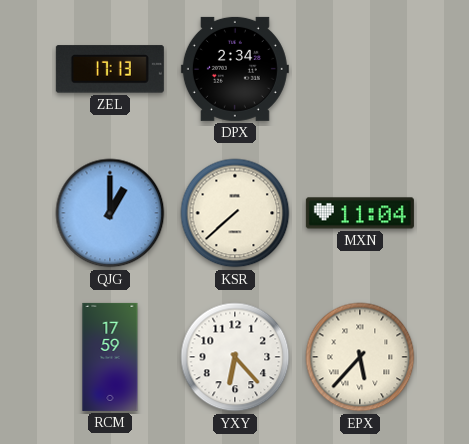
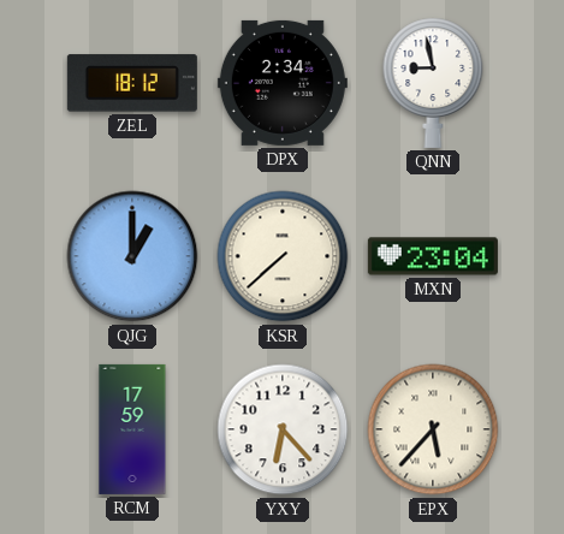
ZEL: 17:13 -> 18:12 (132, 83)
QNN: none -> 8:58 (433, 83)
MXN: 11:04 -> 23:04 (433, 256)
